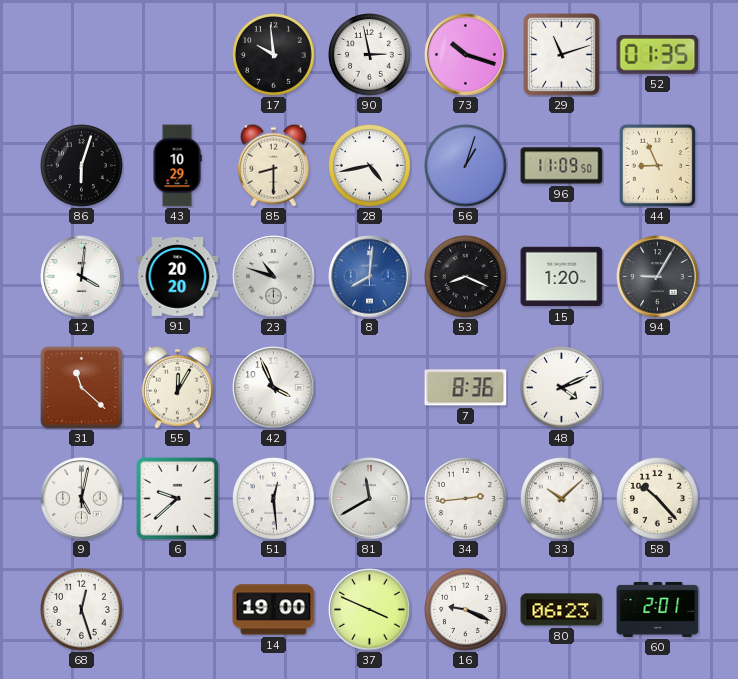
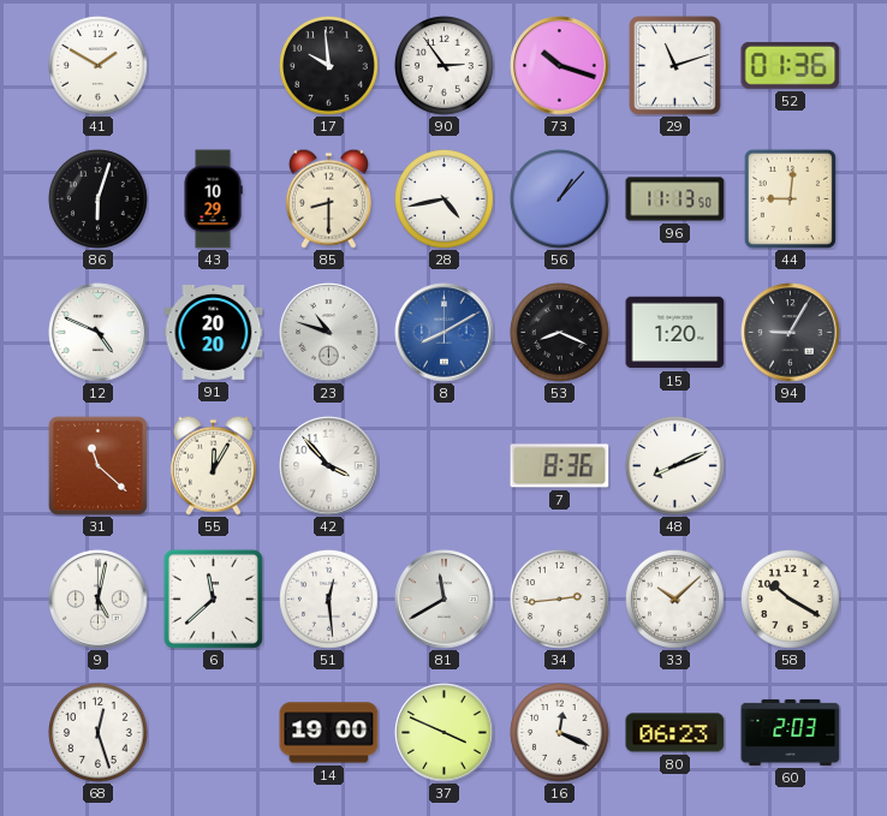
41: none -> 1:50 (99, 66)
90: 2:58 -> 2:54 (445, 66)
52: 01:35 -> 01:36 (791, 65)
56: 1:03 -> 1:07 (560, 199)
96: 11:09 -> 11:13 (675, 199)
44: 8:56 -> 9:01 (790, 198)
12: 4:01 -> 4:49 (99, 333)
8: 8:01 -> 8:10 (445, 333)
42: 3:56 -> 3:53 (329, 466)
48: 4:11 -> 8:11 (675, 466)
6: 9:38 -> 11:38 (213, 598)
58: 10:23 -> 10:20 (791, 600)
16: 9:19 -> 12:19 (560, 733)
60: 2:01 -> 2:03 (791, 732)
